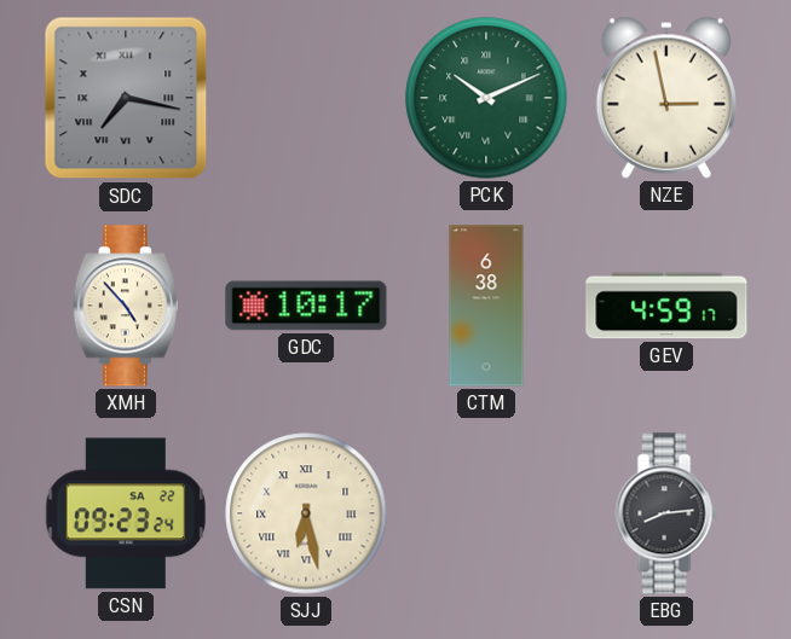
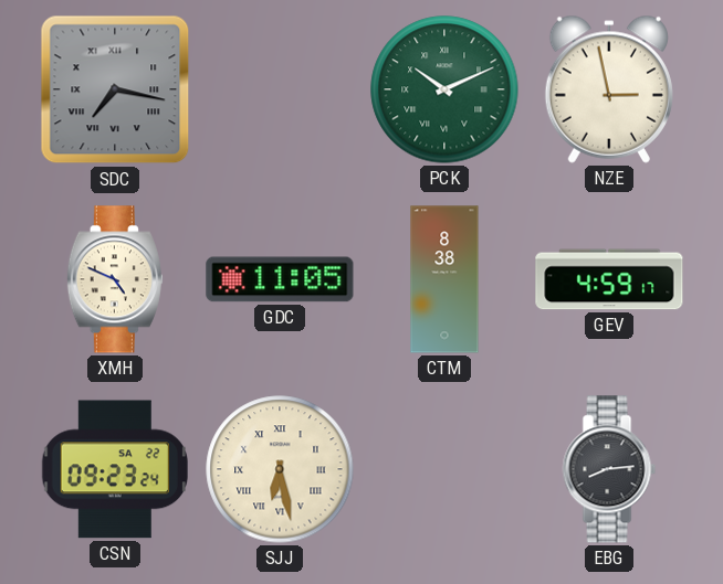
XMH: 4:53 -> 4:49 (115, 279)
GDC: 10:17 -> 11:05 (280, 279)
CTM: 6:38 -> 8:38 (444, 279)
